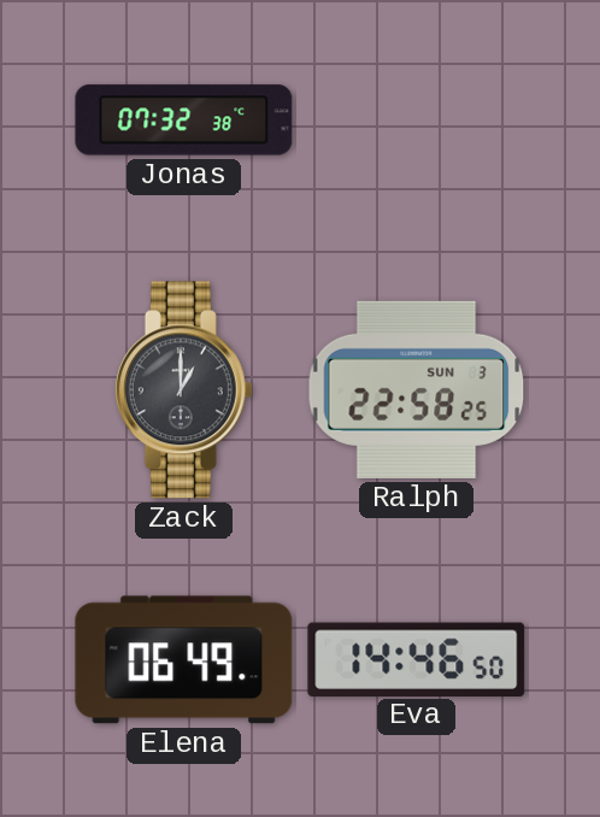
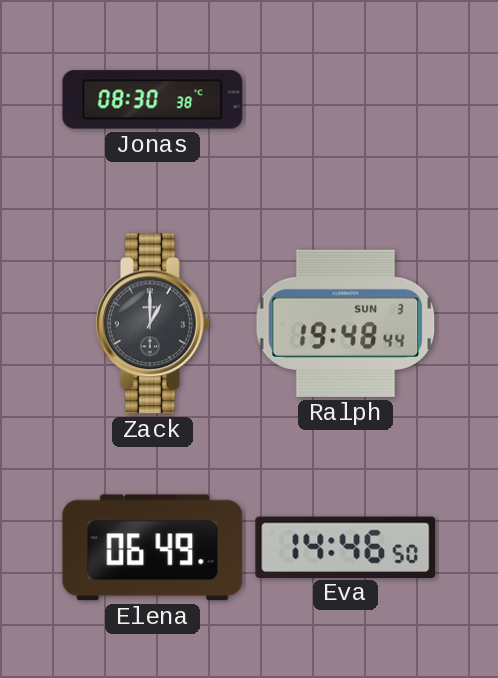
Jonas: 07:32 -> 08:30 (153, 100)
Ralph: 22:58 -> 19:48 (346, 323)
